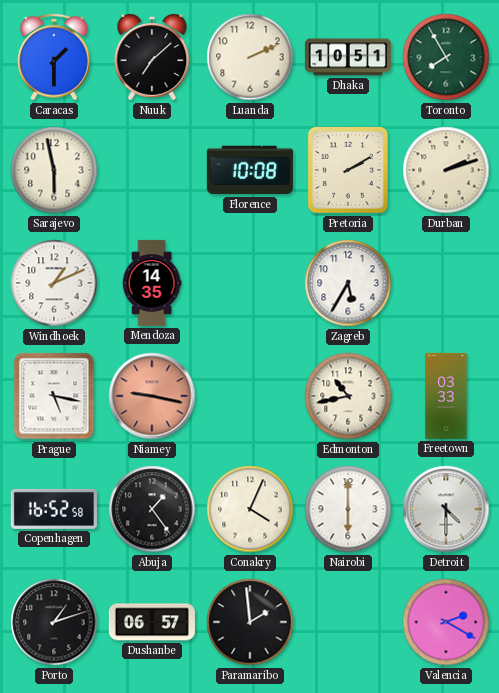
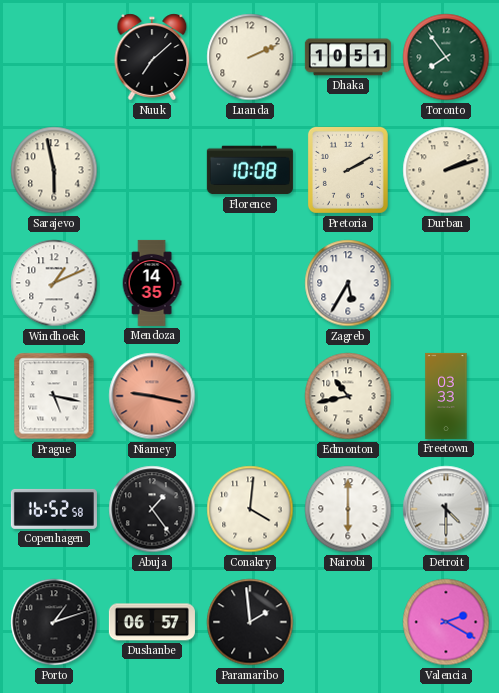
Caracas: 1:30 -> none (54, 57)
Toronto: 7:55 -> 7:54 (446, 57)
Conakry: 4:04 -> 4:01 (250, 509)
